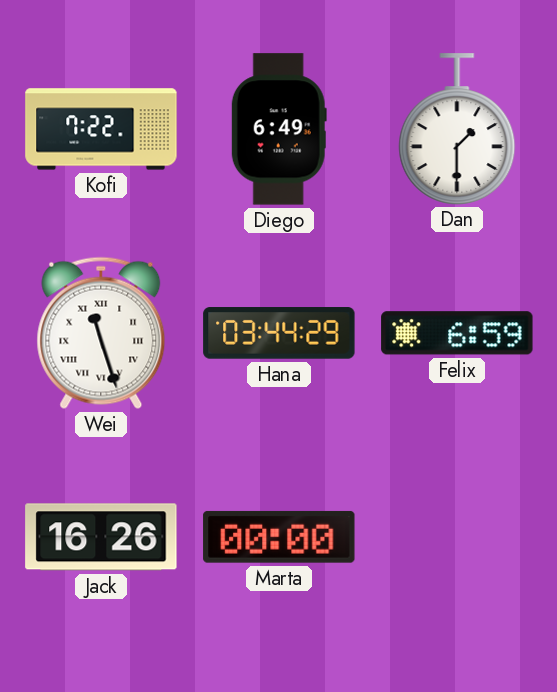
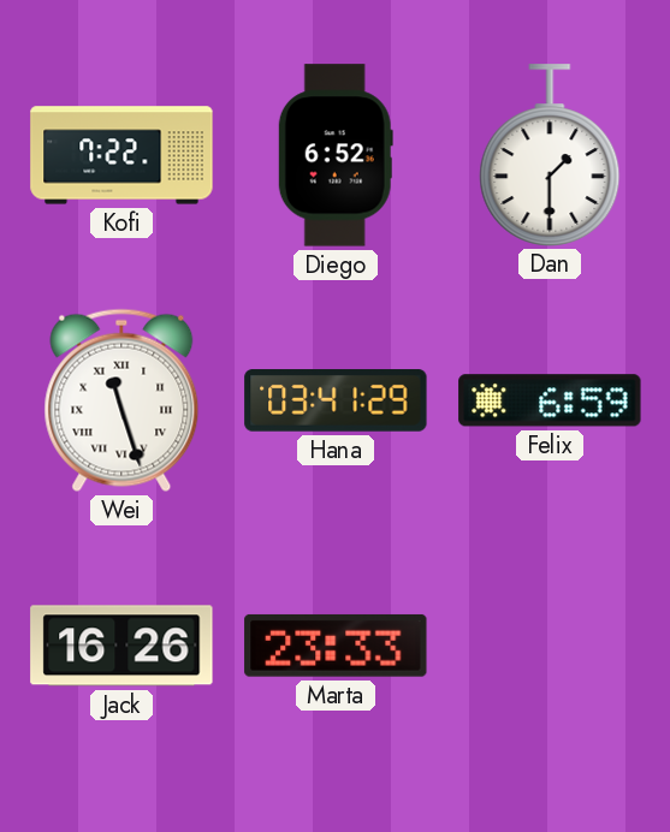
Diego: 6:49 -> 6:52 (336, 155)
Hana: 03:44 -> 03:41 (336, 400)
Marta: 00:00 -> 23:33 (336, 646)
